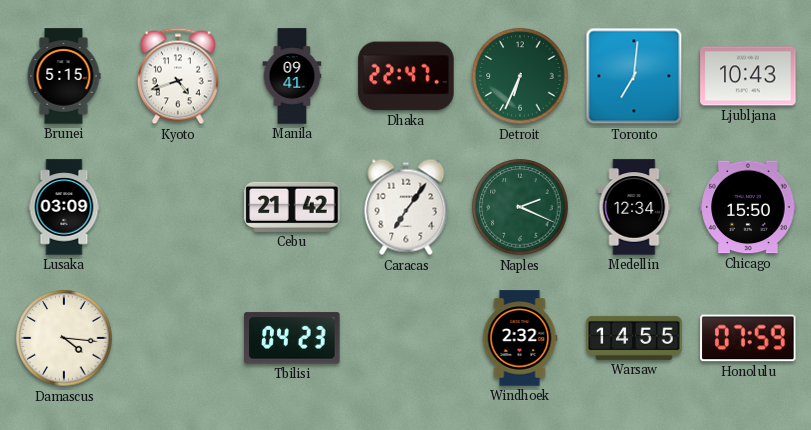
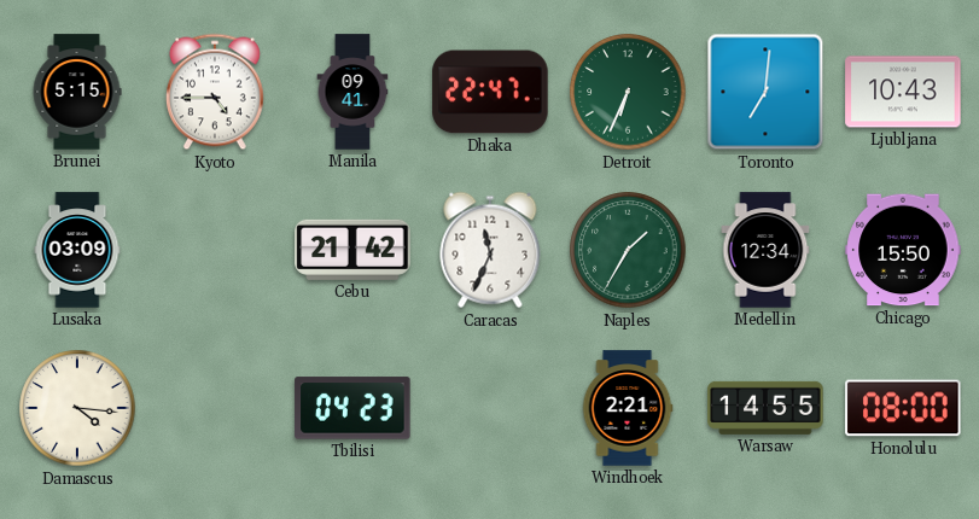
Kyoto: 4:42 -> 4:45 (215, 92)
Caracas: 7:06 -> 11:34 (490, 250)
Naples: 2:19 -> 1:35 (628, 250)
Windhoek: 2:32 -> 2:21 (628, 408)
Honolulu: 07:59 -> 08:00 (903, 408)
